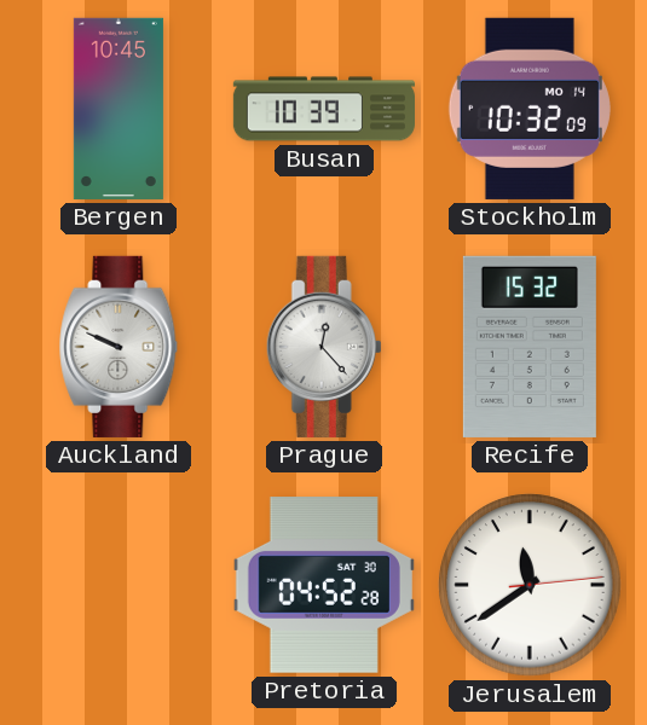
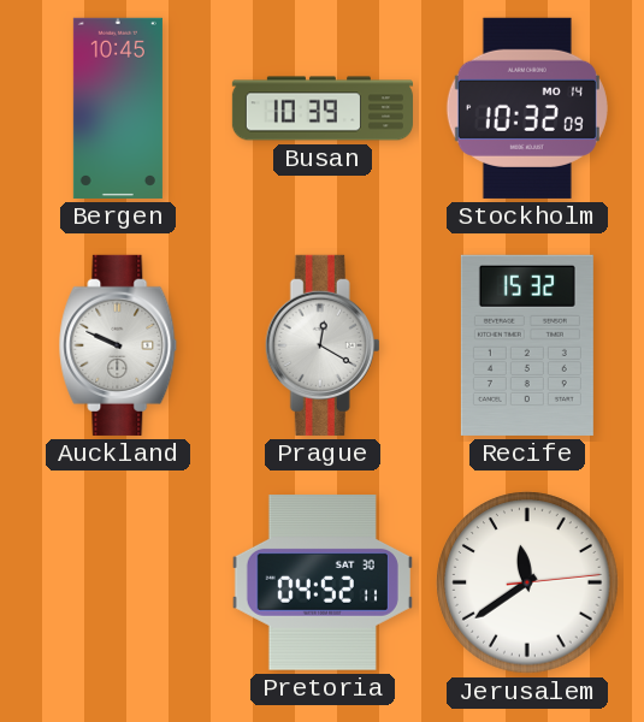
Prague: 12:23 -> 12:20 (323, 345)
Pretoria: 04:52:28 -> 04:52:11 (323, 582)
